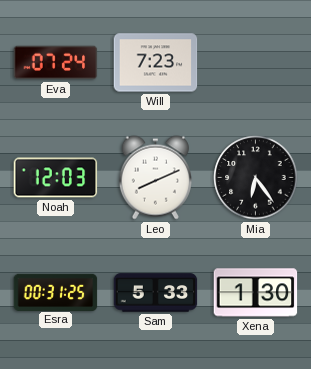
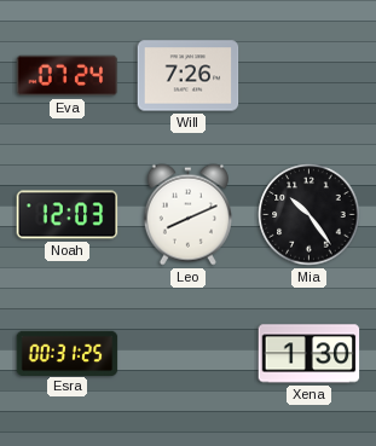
Will: 7:23 -> 7:26 (189, 76)
Mia: 6:24 -> 10:24 (310, 215)
Sam: 5:33 -> none (156, 293)
